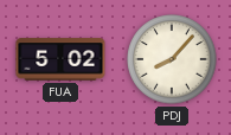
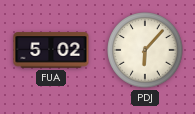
PDJ: 8:07 -> 6:07 (145, 50)
